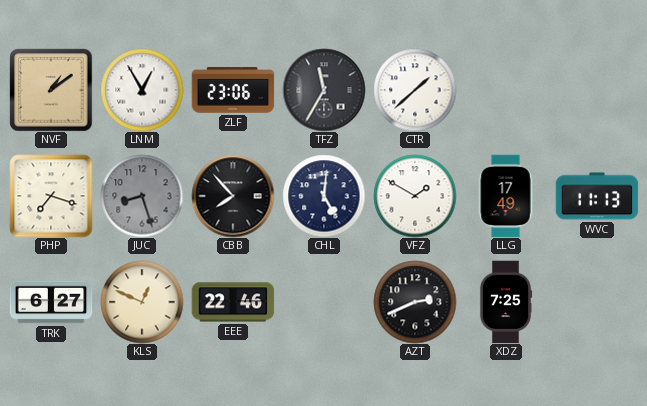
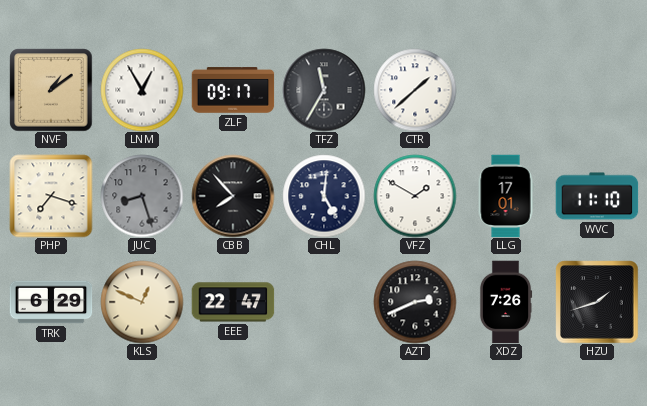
ZLF: 23:06 -> 09:17 (233, 90)
LLG: 17:49 -> 17:01 (506, 196)
WVC: 11:13 -> 11:10 (597, 196)
TRK: 6:27 -> 6:29 (51, 302)
EEE: 22:46 -> 22:47 (233, 302)
XDZ: 7:25 -> 7:26 (506, 302)
HZU: none -> 1:42 (597, 302)
